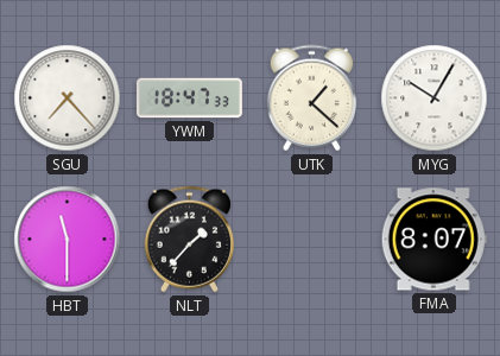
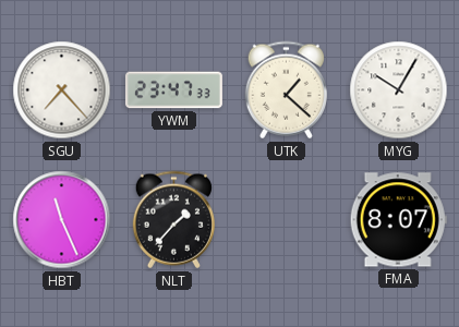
YWM: 18:47 -> 23:47 (173, 90)
HBT: 11:30 -> 11:26 (62, 220)
